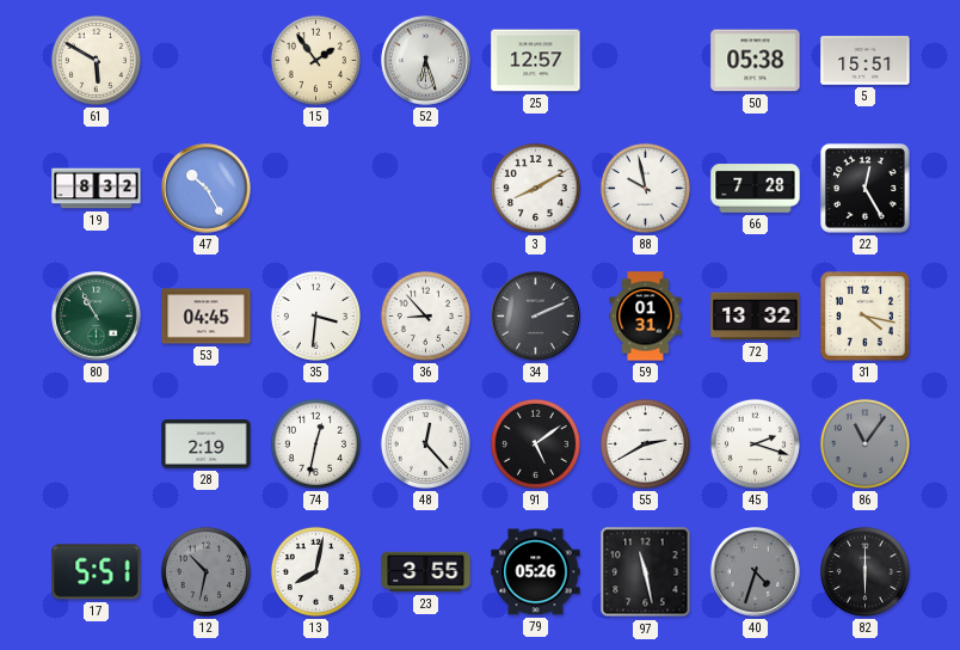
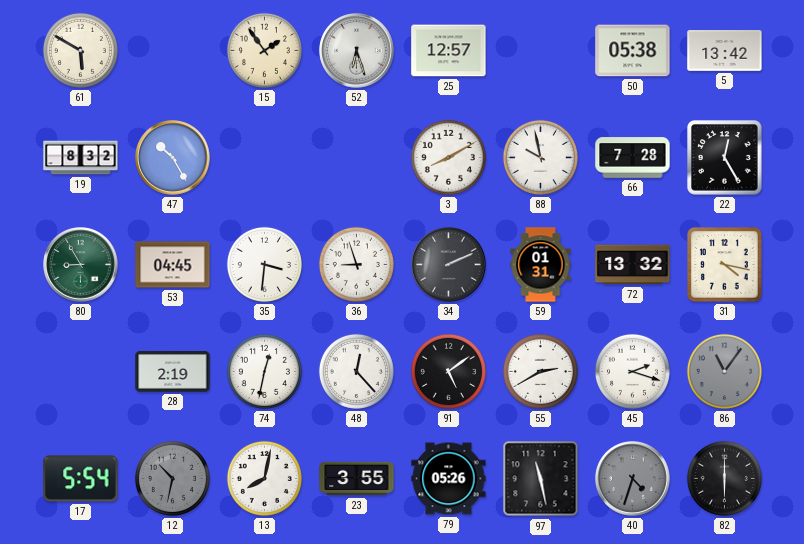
5: 15:51 -> 13:42 (725, 51)
80: 10:55 -> 8:55 (81, 265)
36: 8:53 -> 8:57 (356, 264)
17: 5:51 -> 5:54 (81, 479)
